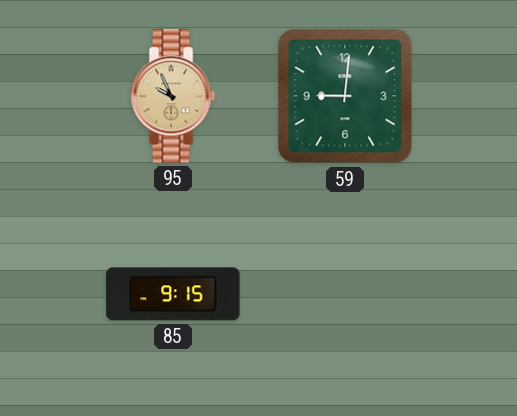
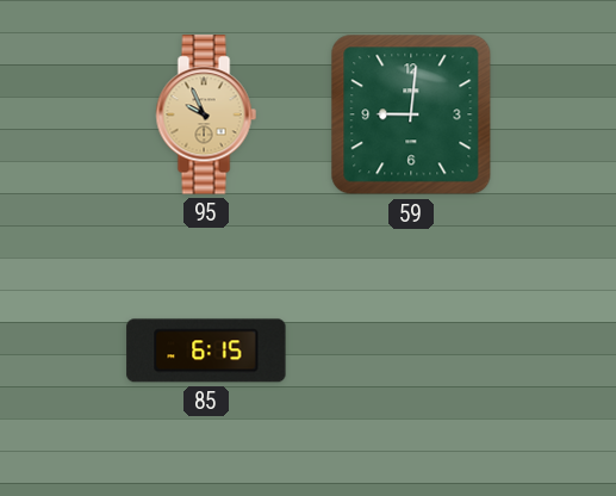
85: 9:15 -> 6:15 (206, 351)
